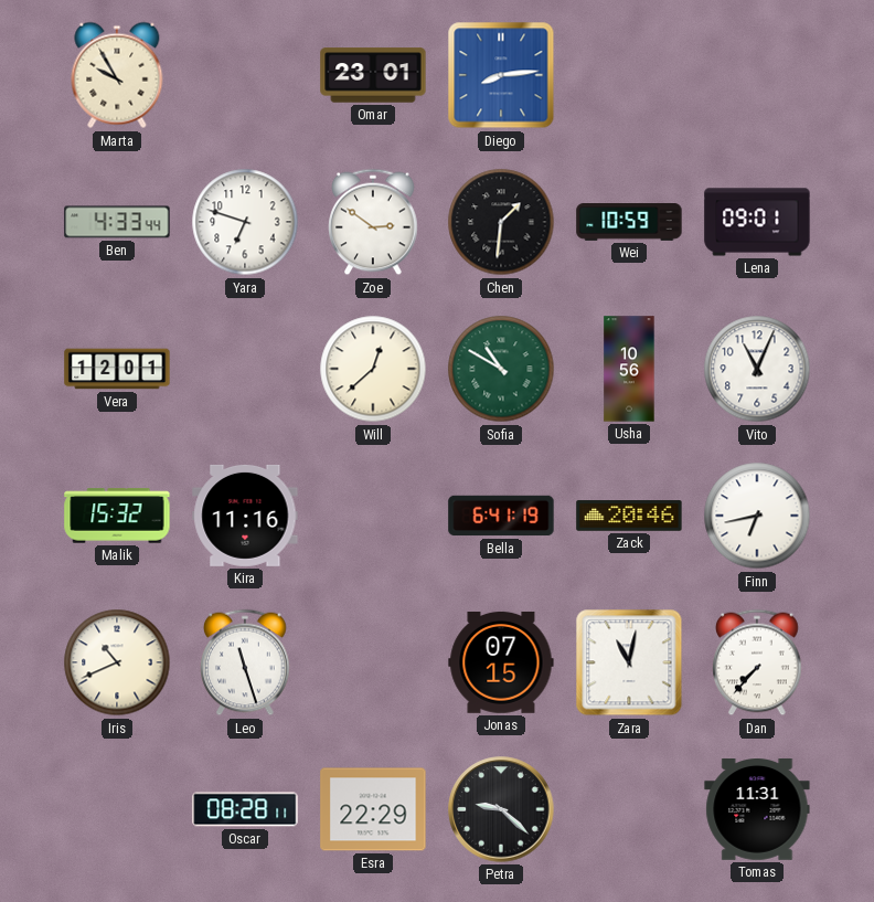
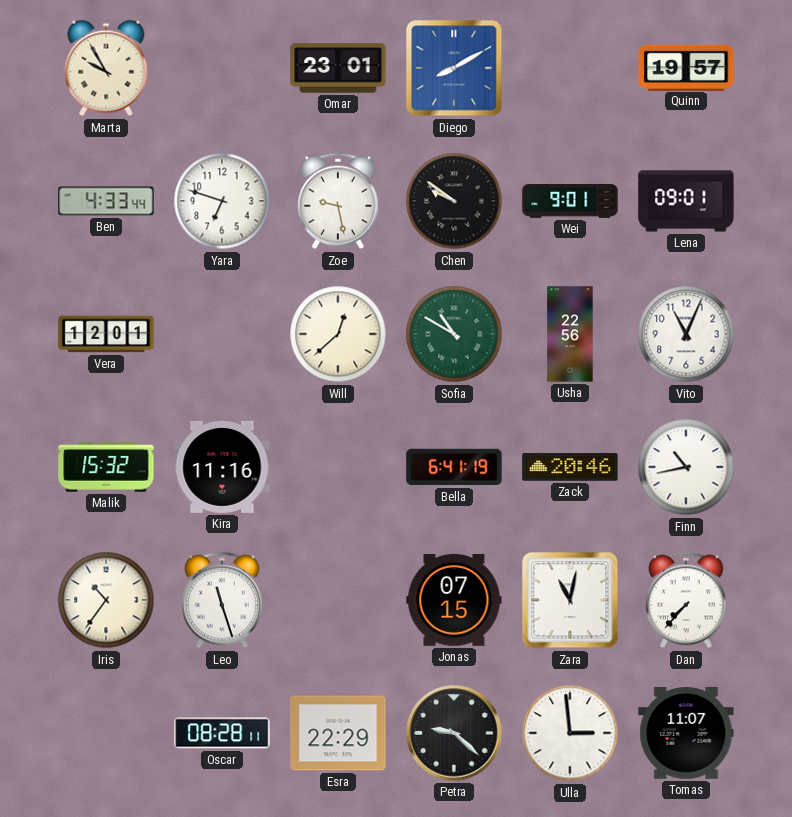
Diego: 8:14 -> 8:10 (454, 68)
Quinn: none -> 19:57 (686, 67)
Zoe: 2:51 -> 9:28 (338, 201)
Chen: 1:31 -> 9:51 (454, 201)
Wei: 10:59 -> 9:01 (570, 202)
Usha: 10:56 -> 22:56 (570, 334)
Finn: 6:43 -> 10:43 (686, 467)
Iris: 10:41 -> 10:36 (106, 600)
Ulla: none -> 2:59 (570, 733)
Tomas: 11:31 -> 11:07 (686, 734)
